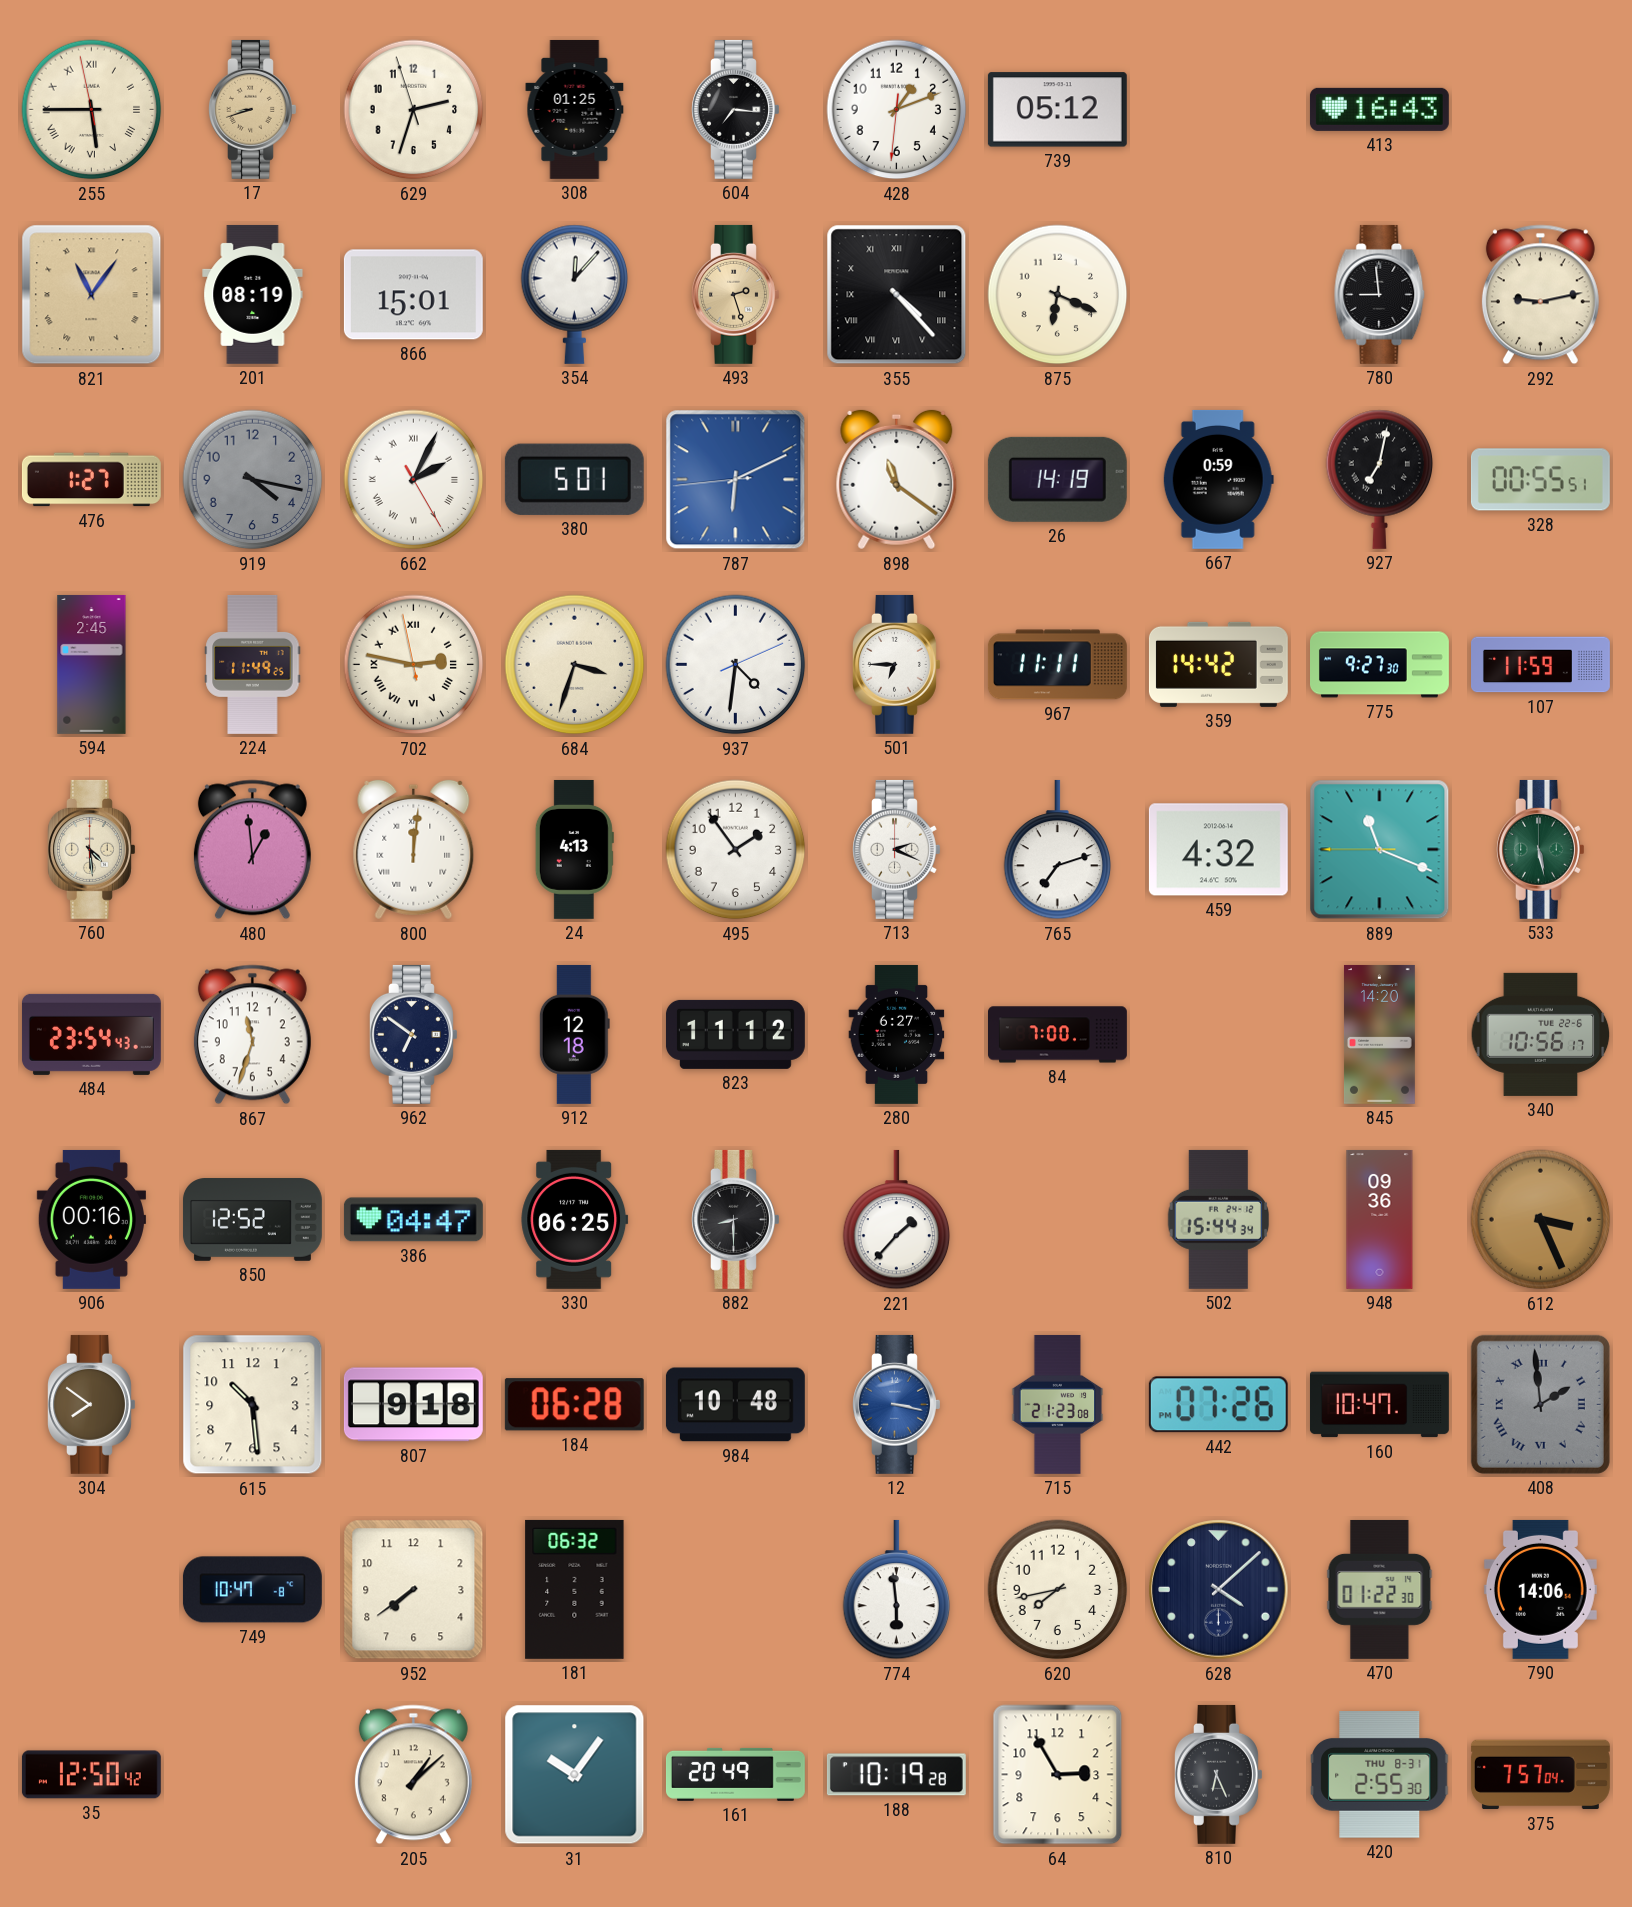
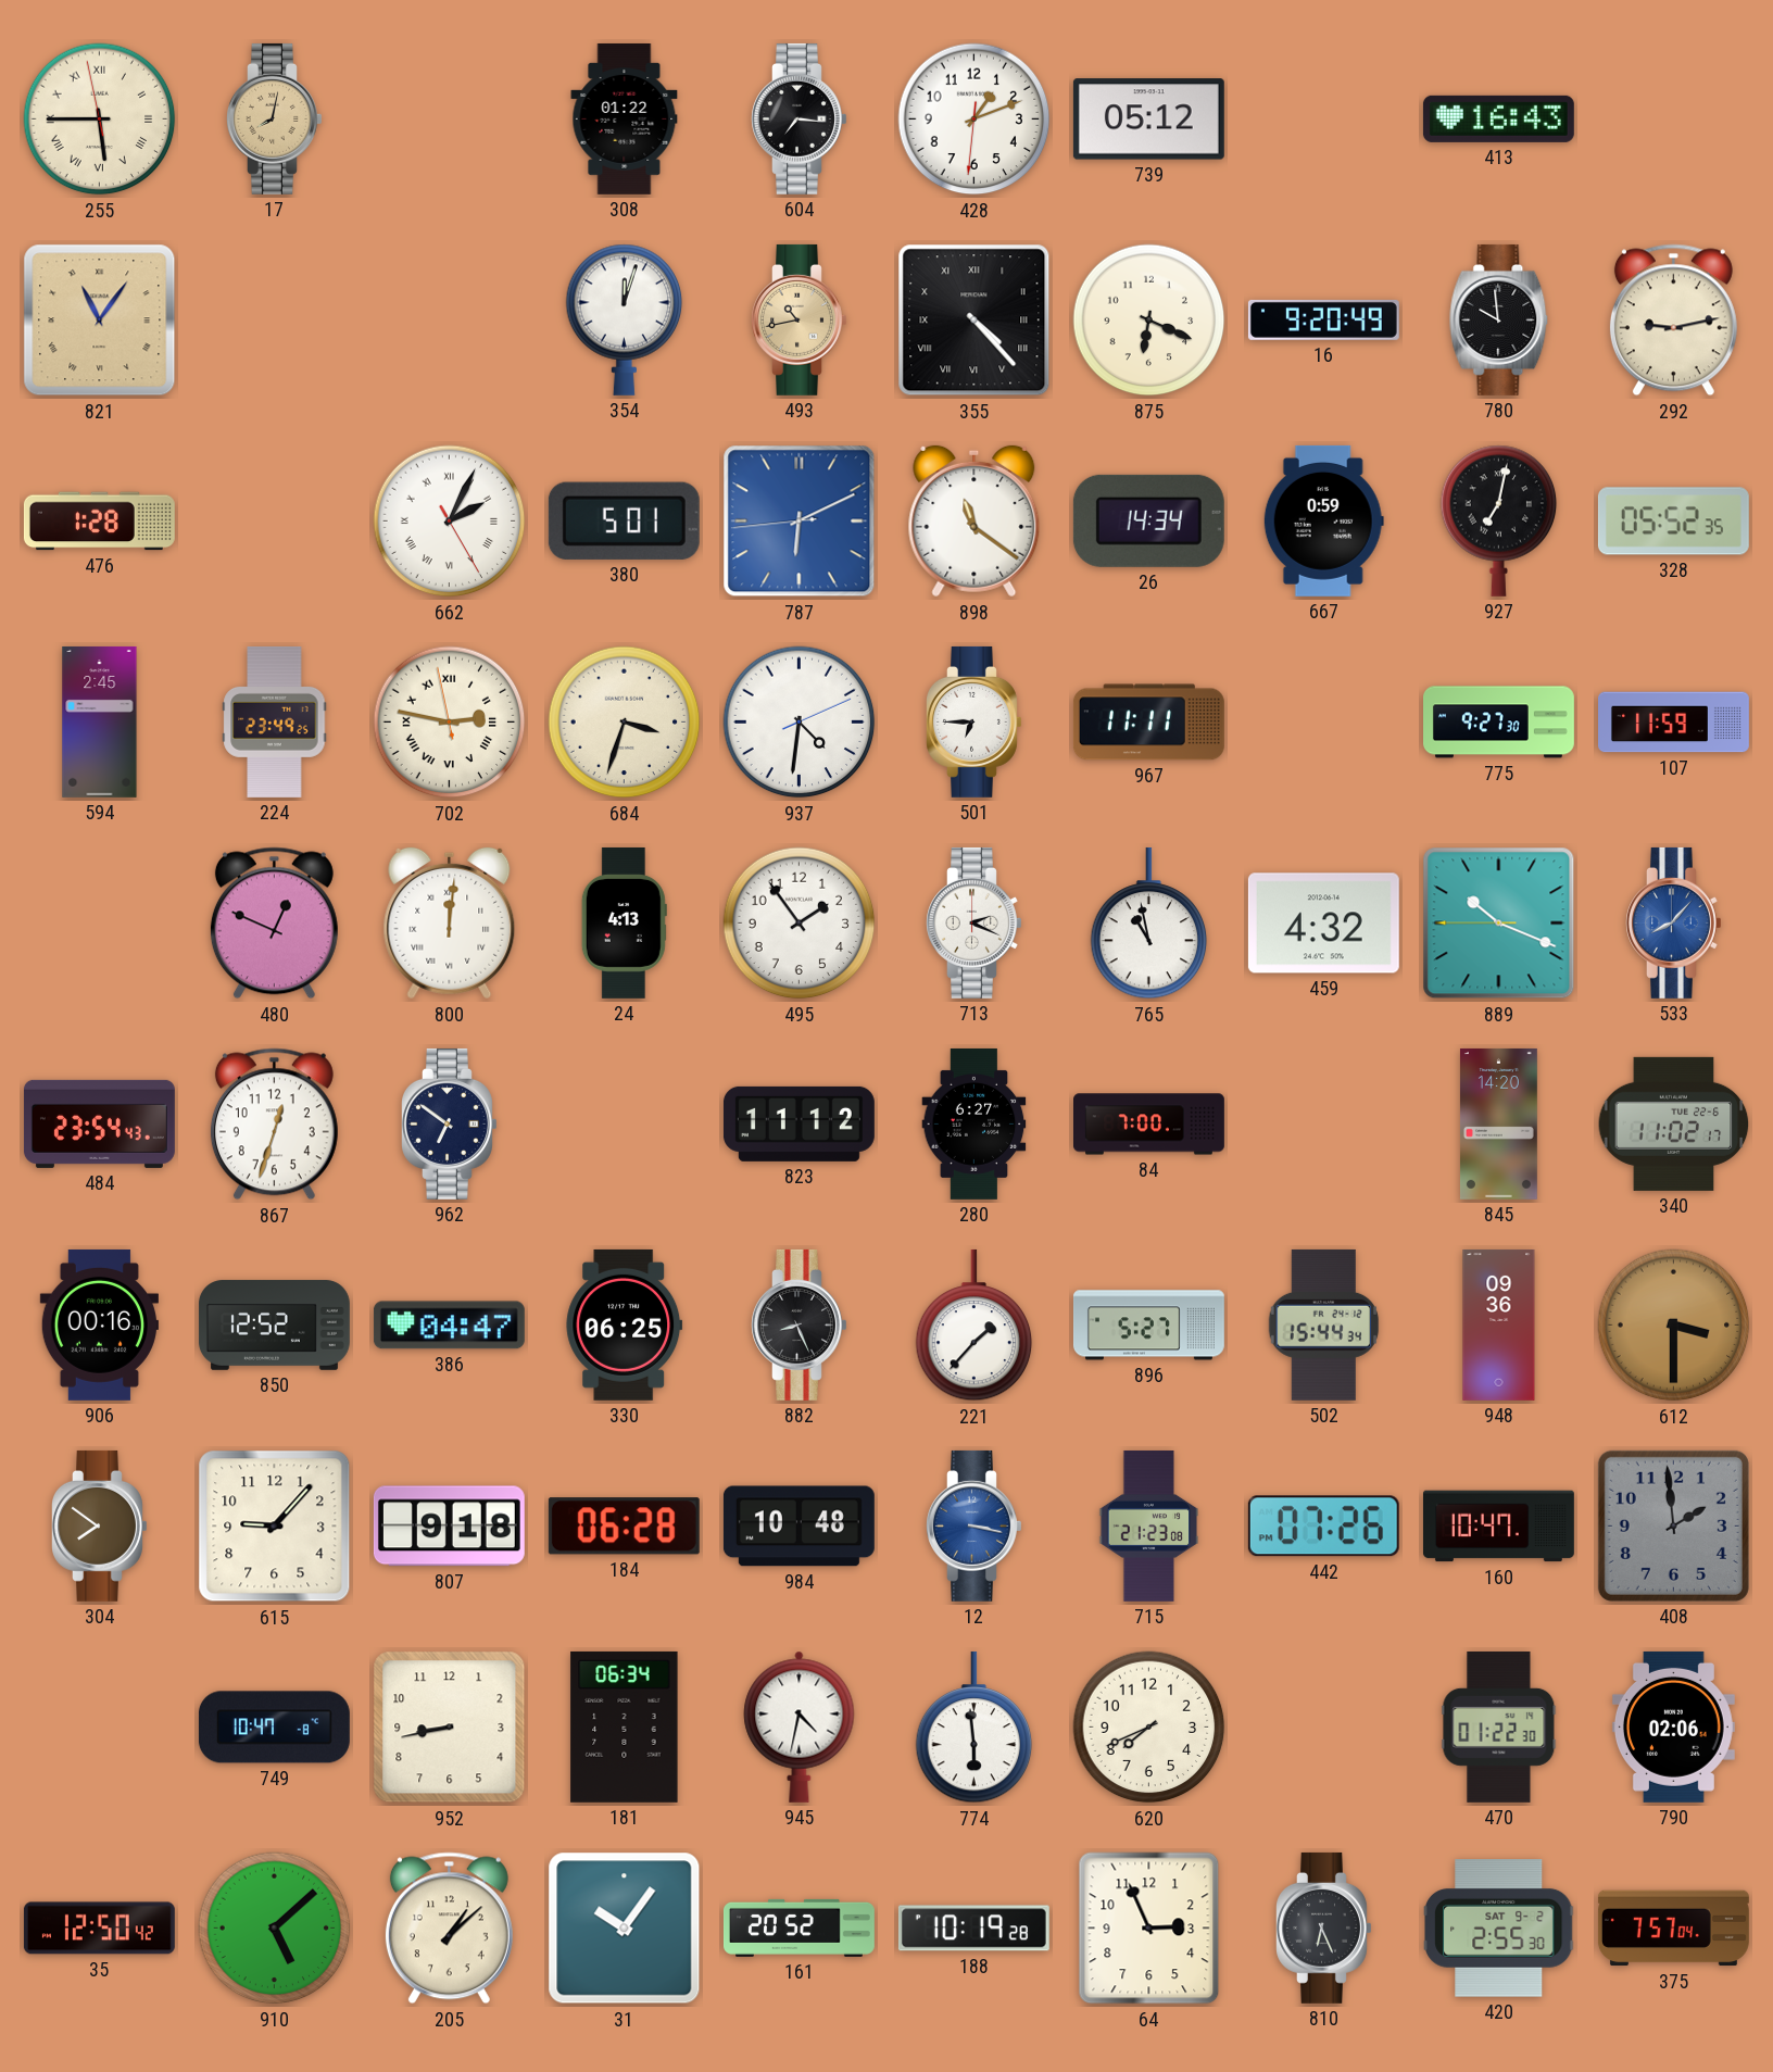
17: 8:42 -> 8:02 (275, 118)
629: 2:32 -> none (414, 110)
308: 01:25 -> 01:22 (625, 118)
201: 08:19 -> none (253, 294)
866: 15:01 -> none (413, 295)
354: 12:07 -> 12:03 (625, 319)
493: 2:27 -> 10:43 (800, 319)
16: none -> 9:20 (1323, 319)
780: 8:59 -> 9:59 (1499, 319)
476: 1:27 -> 1:28 (99, 522)
919: 4:17 -> none (253, 480)
26: 14:19 -> 14:34 (1148, 520)
328: 00:55 -> 05:52 (1673, 522)
224: 11:49 -> 23:49 (275, 721)
359: 14:42 -> none (1218, 664)
760: 4:29 -> none (92, 849)
480: 12:59 -> 12:49 (274, 924)
765: 7:12 -> 10:58 (1149, 924)
889: 11:18 -> 10:18 (1499, 924)
533: 5:28 -> 8:07 (1674, 922)
533 dial: green -> blue (1674, 922)
867: 11:33 -> 12:33 (274, 1125)
912: 12:18 -> none (574, 1034)
340: 10:56 -> 11:02 (1674, 1123)
882: 8:30 -> 8:26 (800, 1324)
896: none -> 5:27 (1148, 1326)
612: 3:26 -> 3:30 (1674, 1326)
615: 10:29 -> 9:07 (275, 1527)
408 numerals: Roman -> Arabic (1673, 1525)
952: 7:39 -> 8:43 (450, 1728)
181: 06:32 -> 06:34 (625, 1726)
945: none -> 4:32 (800, 1726)
620: 7:43 -> 7:41 (1149, 1728)
628: 4:08 -> none (1219, 1590)
790: 14:06 -> 02:06 (1673, 1726)
910: none -> 5:08 (275, 1929)
161: 20:49 -> 20:52 (799, 1927)
64: 2:55 -> 2:56 (1149, 1929)
420 date: THU 8-31 -> SAT 9-2 (1498, 1929)
